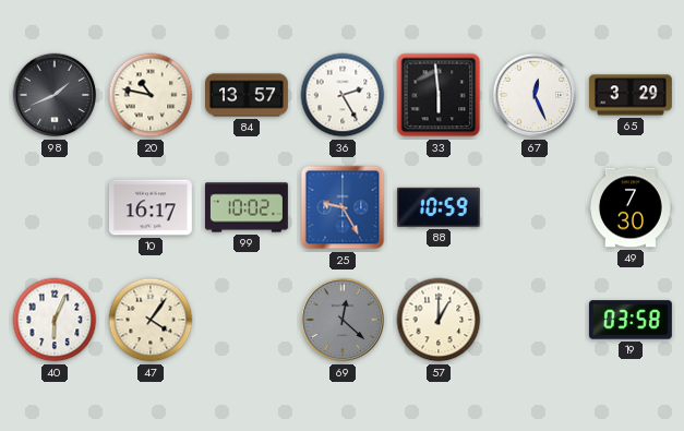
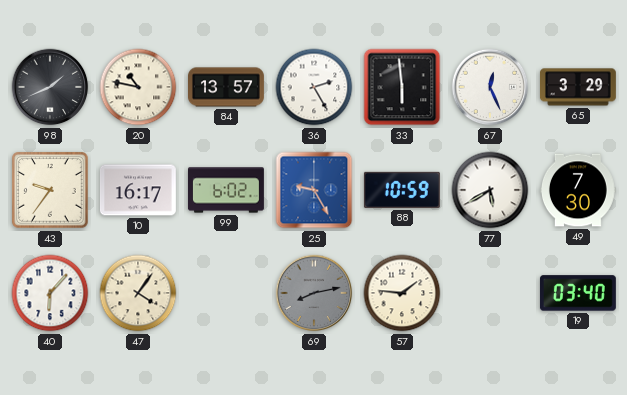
43: none -> 9:36 (51, 191)
99: 10:02 -> 6:02 (227, 190)
77: none -> 5:40 (490, 190)
40: 6:04 -> 6:07 (50, 293)
69: 12:22 -> 8:13 (314, 293)
57: 1:00 -> 1:46 (402, 293)
19: 03:58 -> 03:40 (578, 293)
